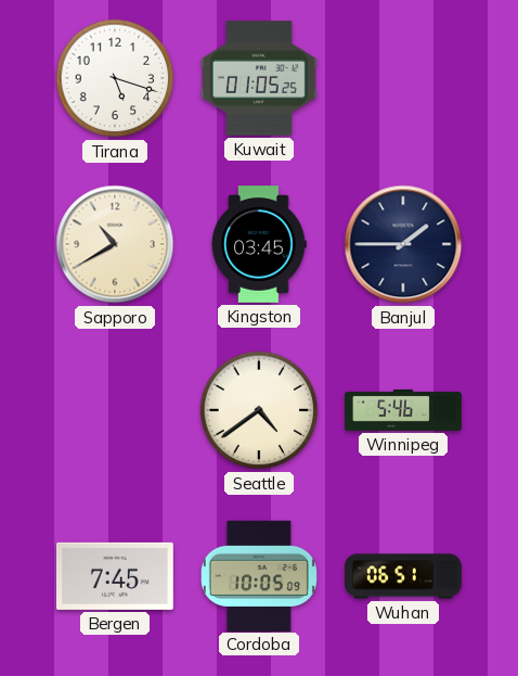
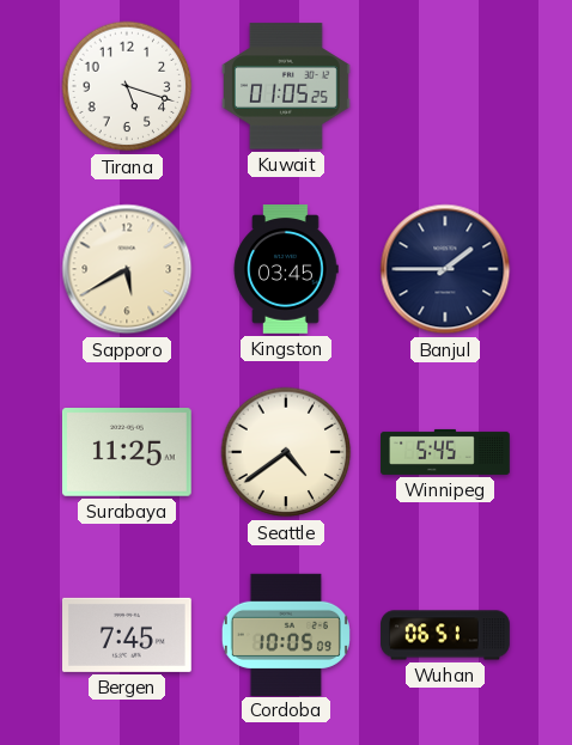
Sapporo: 10:40 -> 5:40 (127, 269)
Surabaya: none -> 11:25 (127, 453)
Winnipeg: 5:46 -> 5:45 (445, 452)
